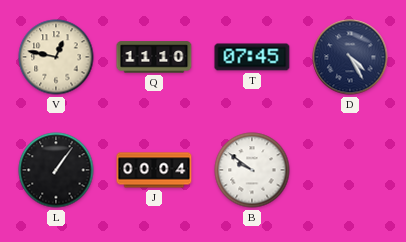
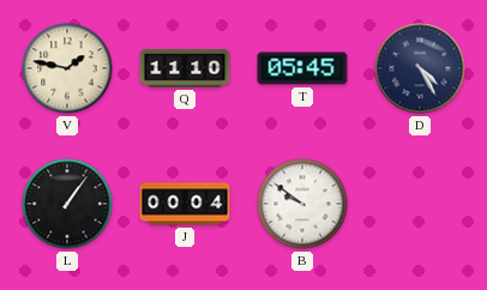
V: 12:47 -> 1:47 (67, 68)
T: 07:45 -> 05:45 (302, 68)
